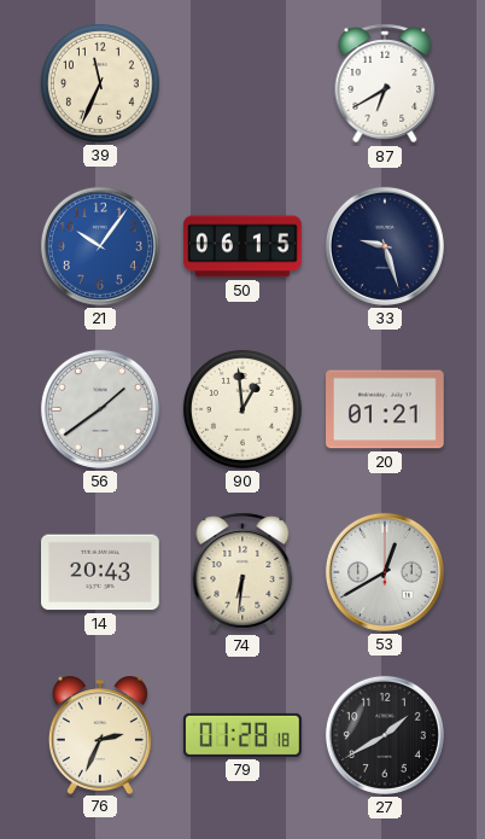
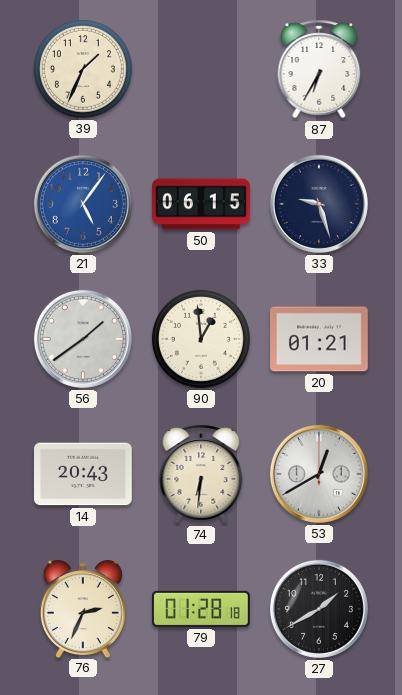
39: 11:34 -> 1:34 (83, 69)
87: 6:40 -> 6:35 (319, 69)
21: 10:06 -> 5:06 (83, 204)
